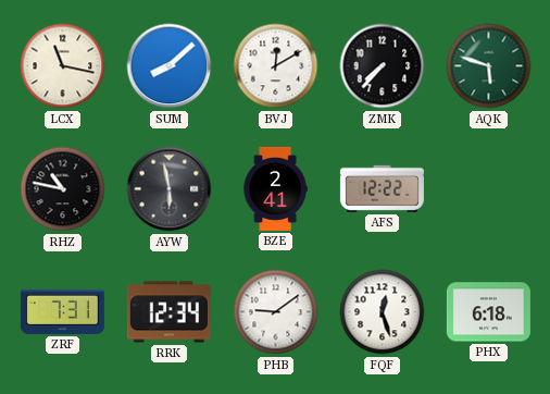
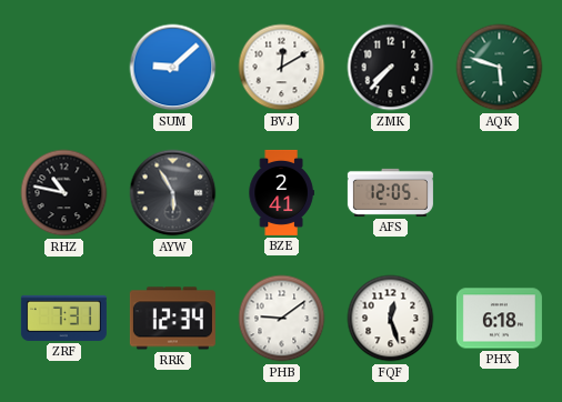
LCX: 11:17 -> none (63, 66)
SUM: 8:08 -> 9:08 (173, 68)
AYW: 5:58 -> 5:55 (173, 193)
AFS: 12:22 -> 12:05 (390, 192)
